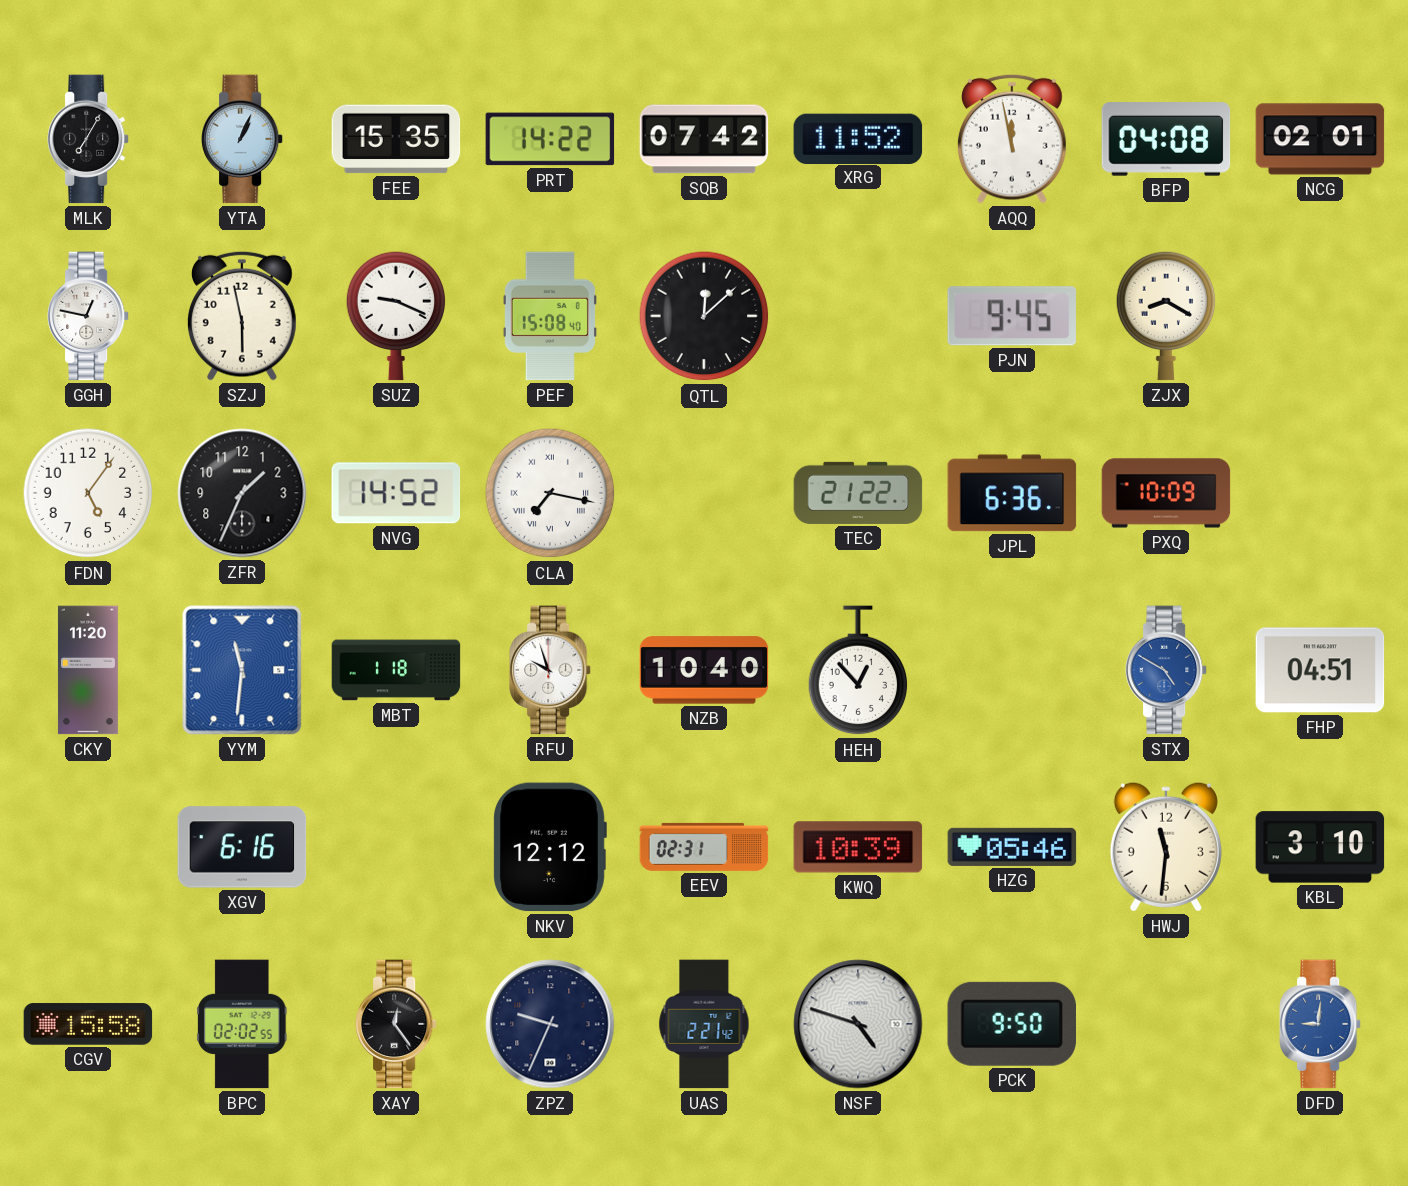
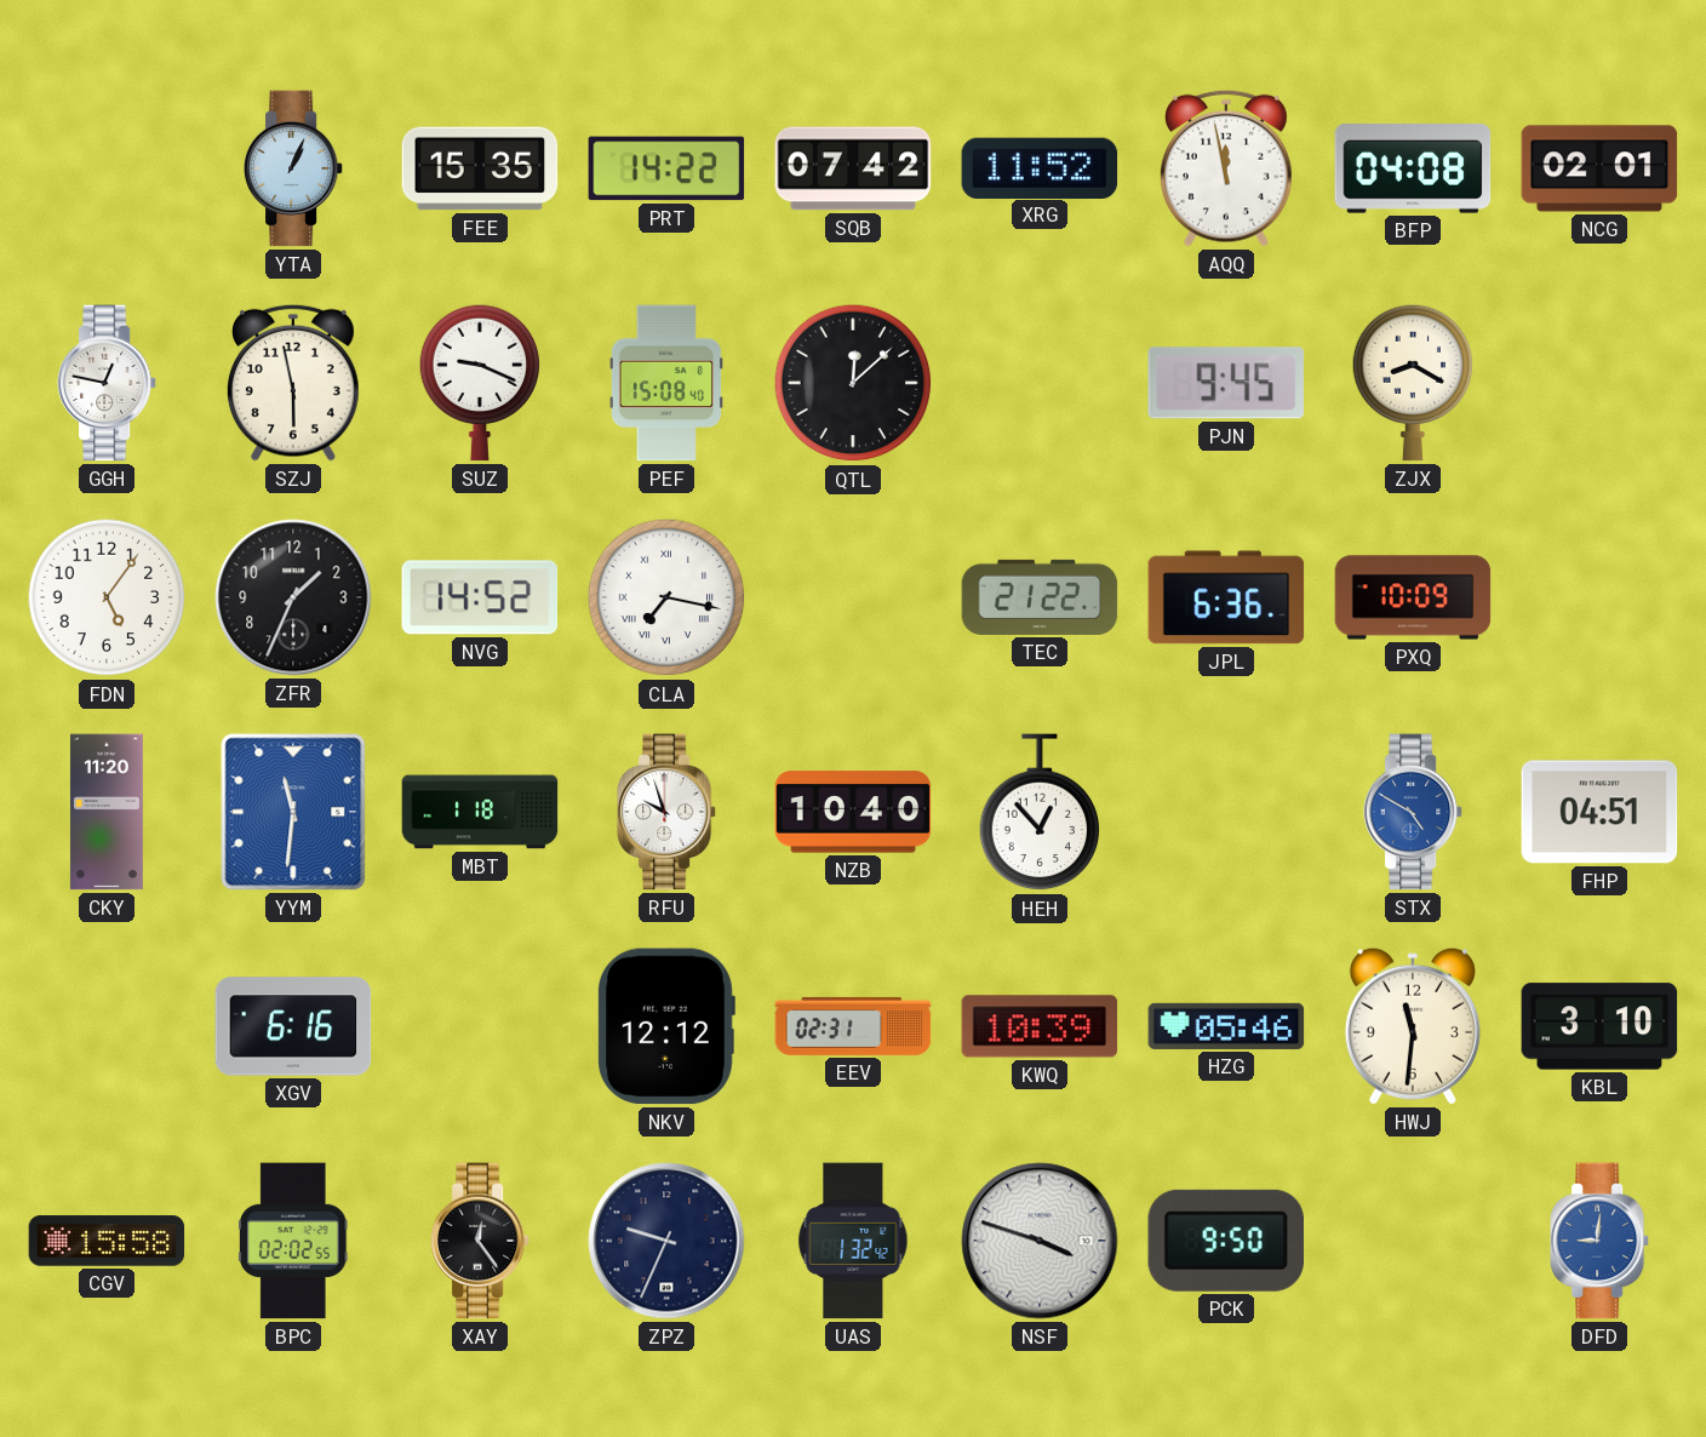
MLK: 7:05 -> none (88, 139)
UAS: 2:21 -> 1:32 (853, 1241)
NSF: 4:48 -> 3:48 (1040, 1241)
